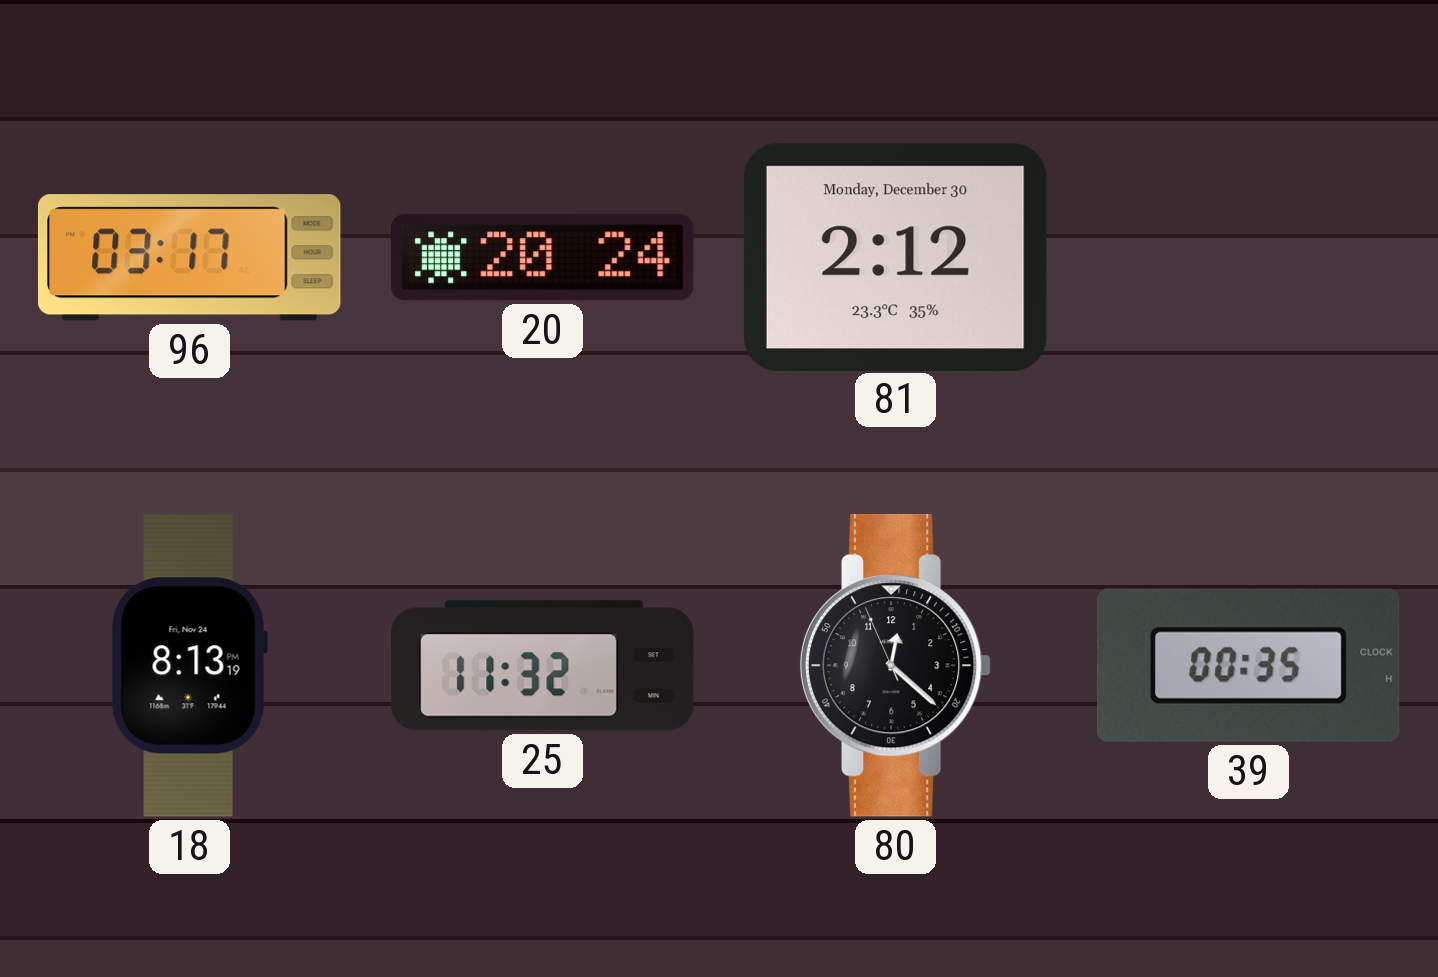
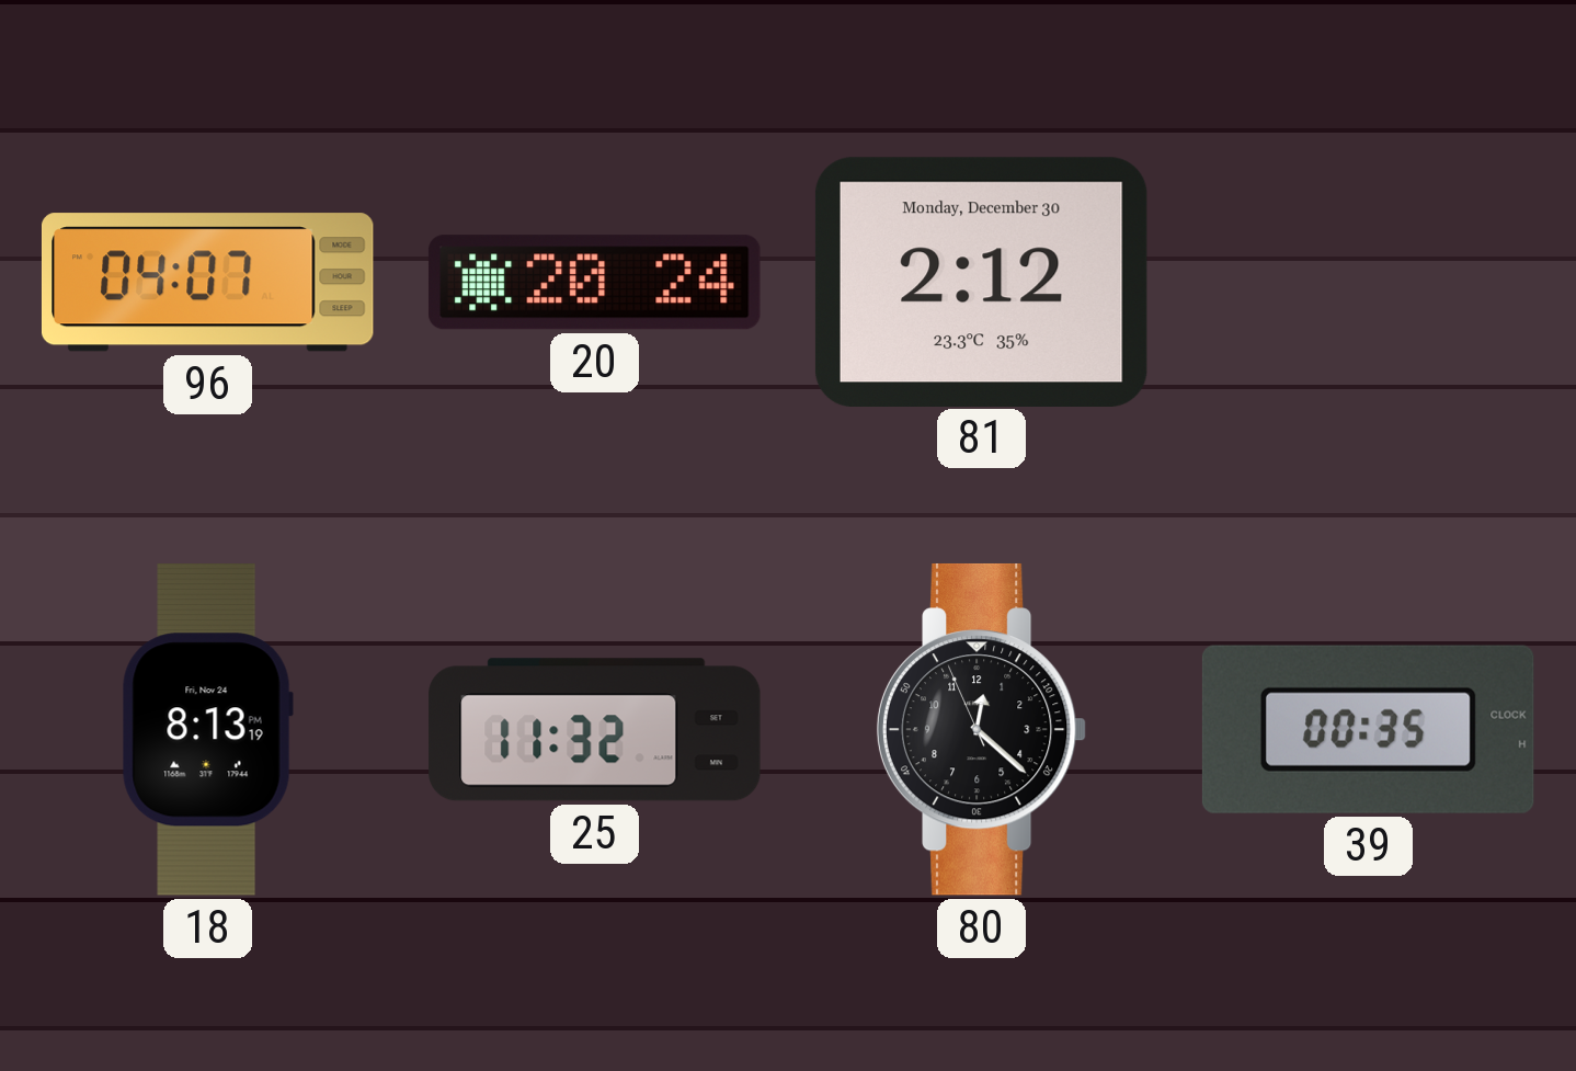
96: 03:17 -> 04:07 (207, 283)
